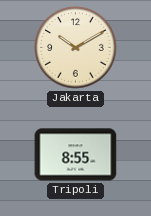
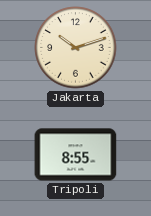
Jakarta: 10:10 -> 10:12 (76, 48)
